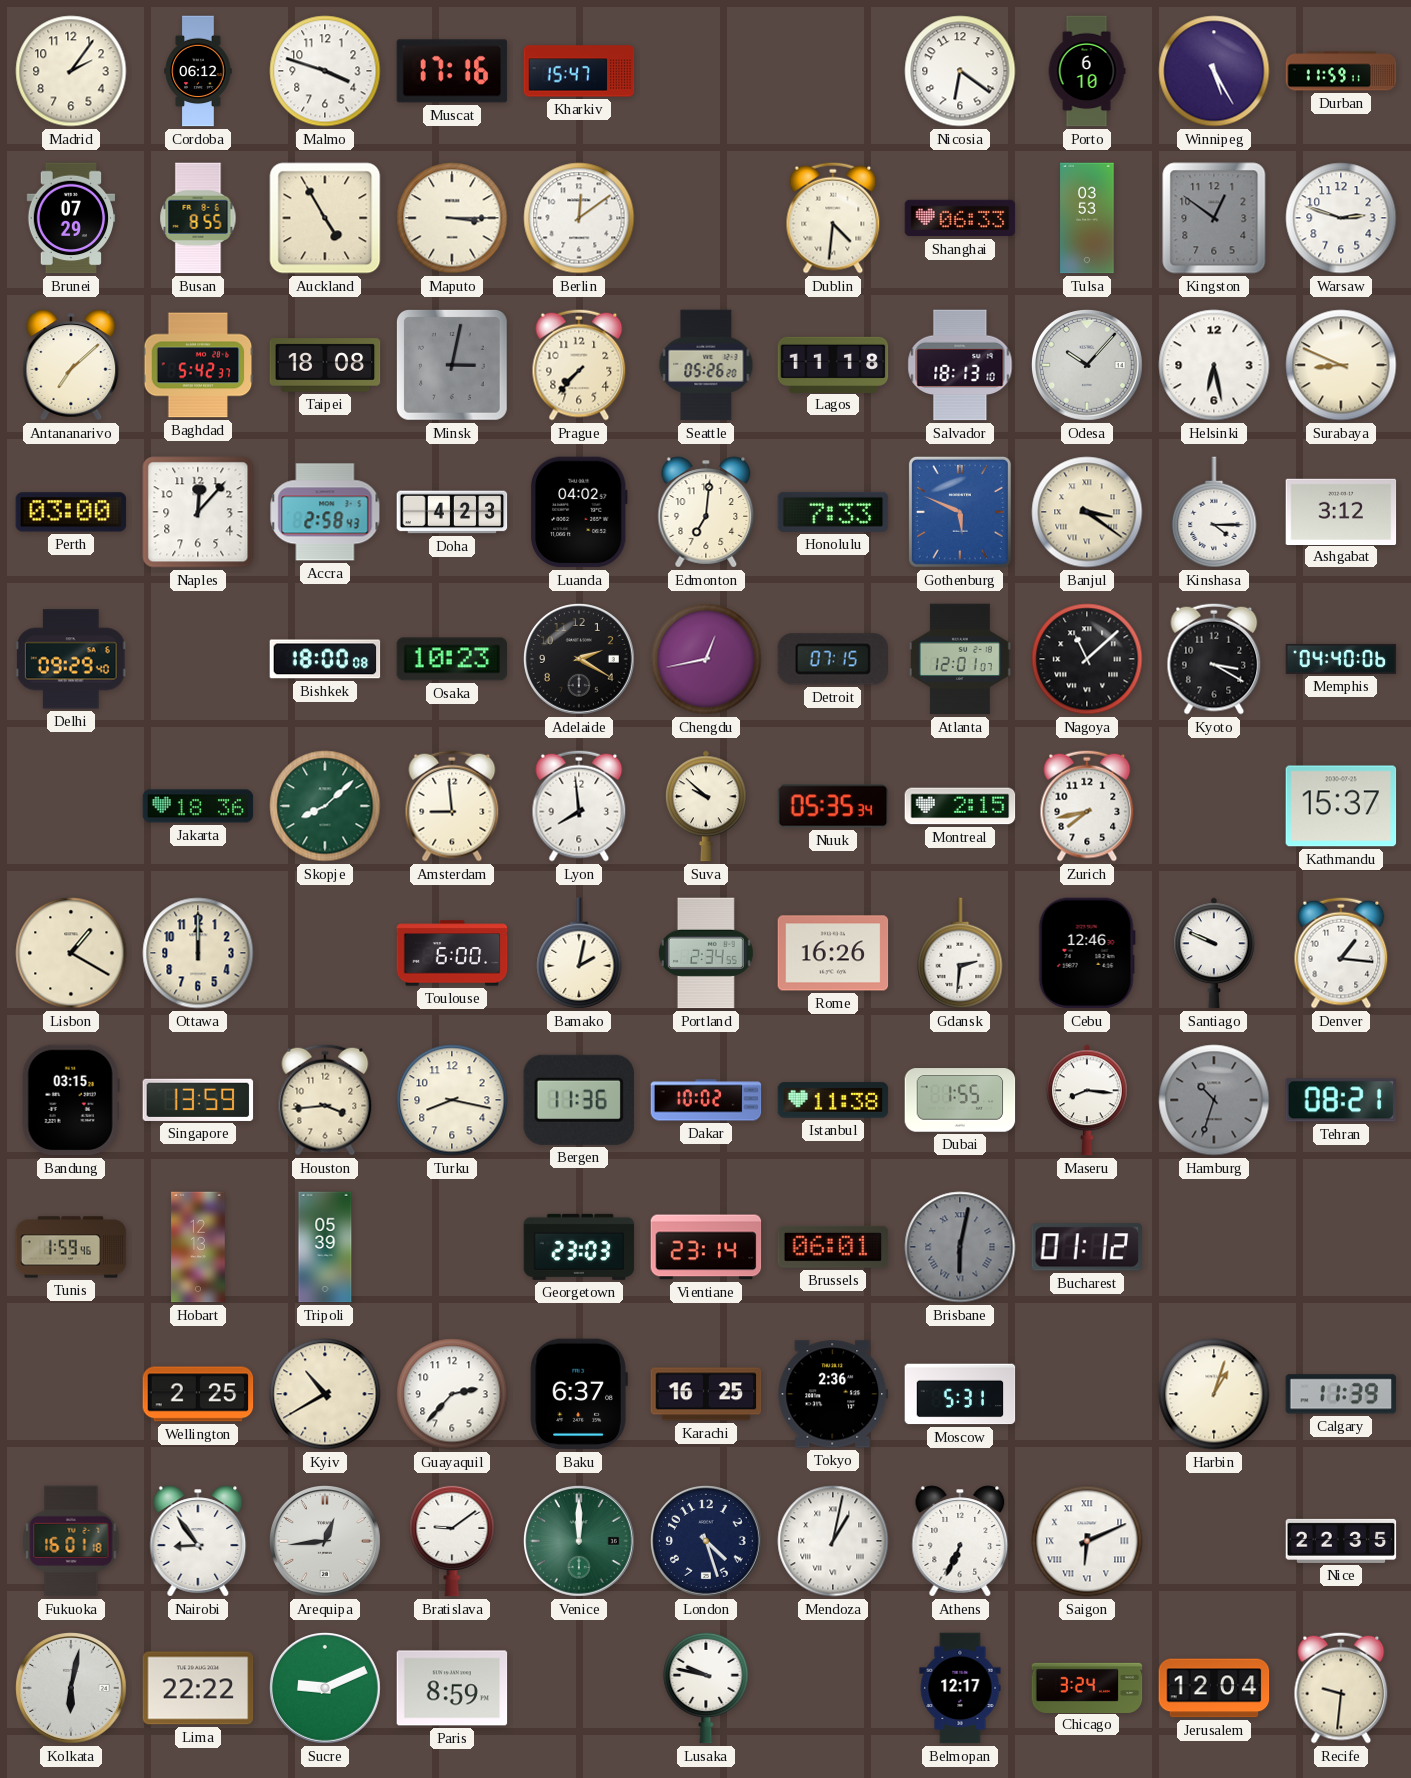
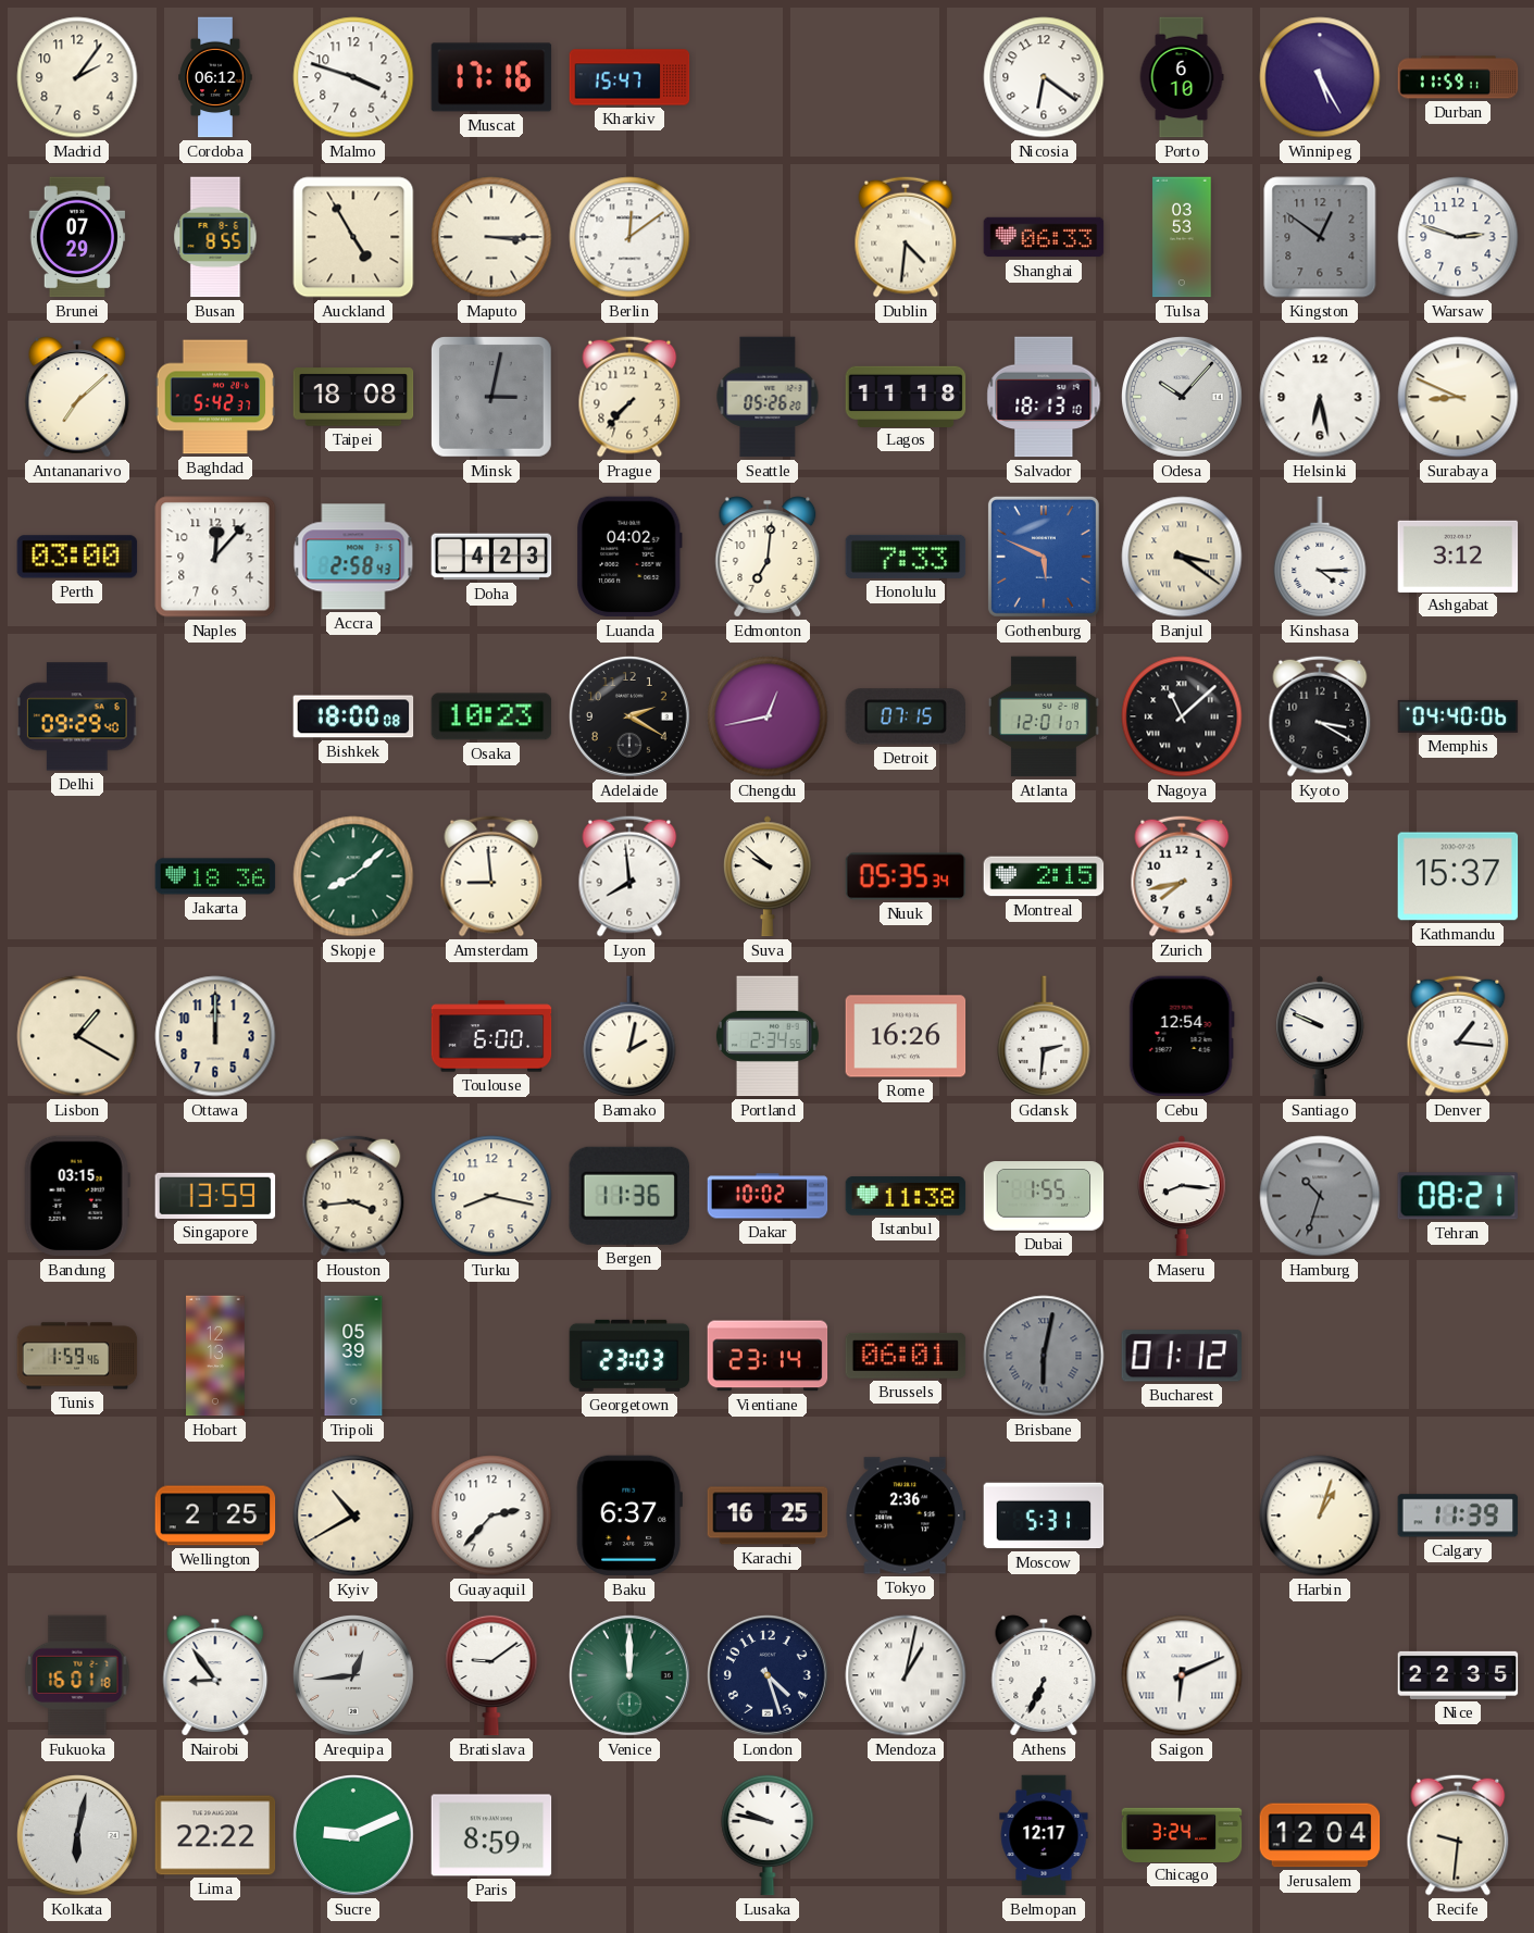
Cebu: 12:46 -> 12:54 (1182, 1036)
